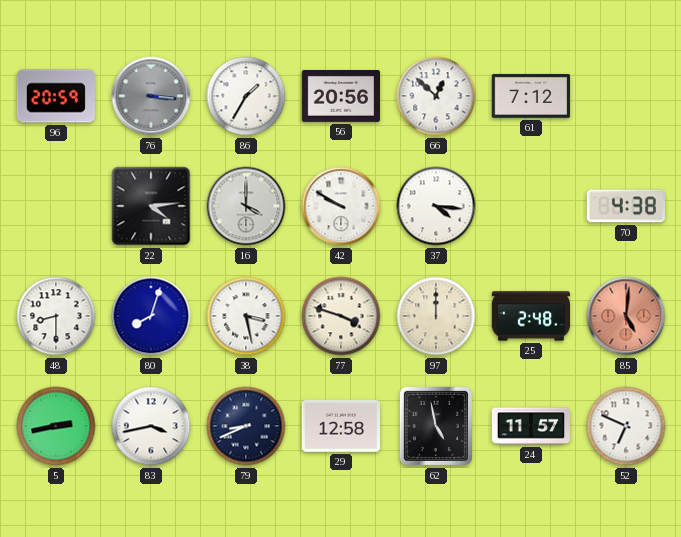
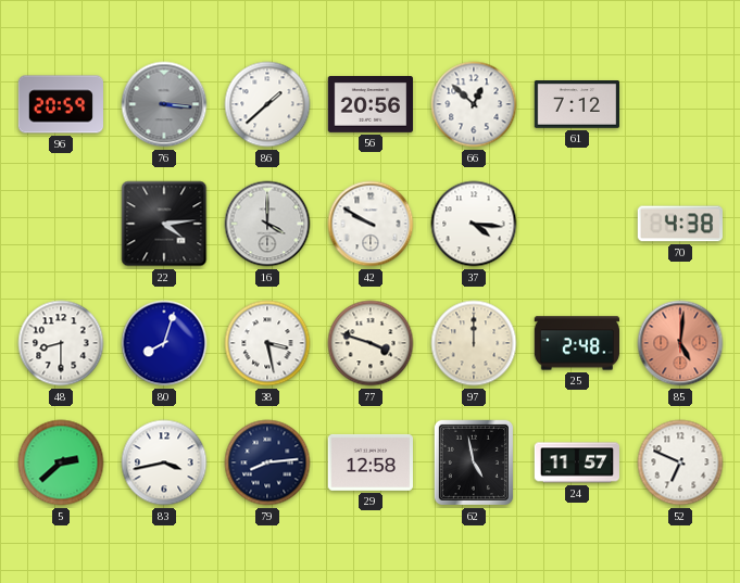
86: 1:35 -> 1:38 (267, 104)
5: 2:43 -> 2:38 (61, 462)
79: 8:41 -> 8:14 (267, 462)
